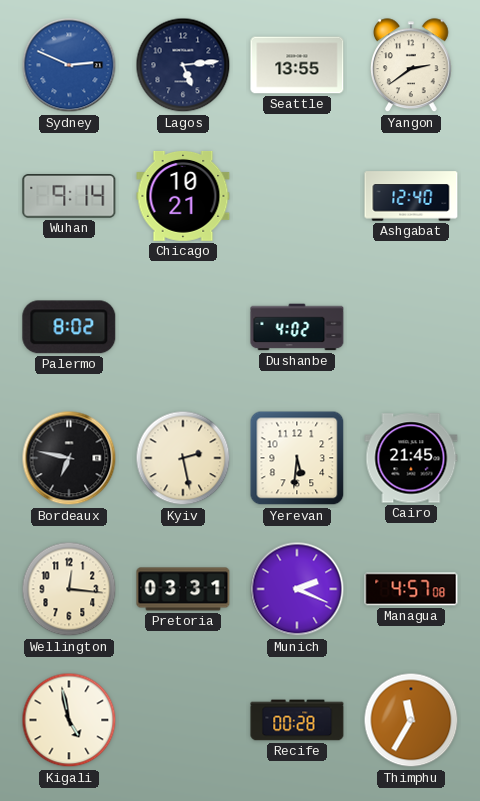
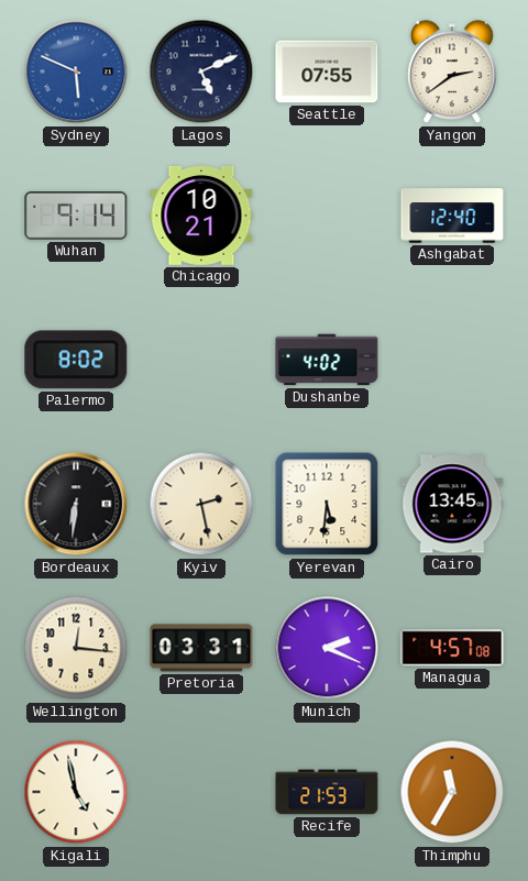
Sydney: 2:49 -> 5:49 (76, 71)
Lagos: 5:14 -> 5:11 (201, 71)
Seattle: 13:55 -> 07:55 (327, 71)
Bordeaux: 6:47 -> 6:31 (76, 504)
Cairo: 21:45 -> 13:45 (452, 504)
Recife: 00:28 -> 21:53 (327, 792)
